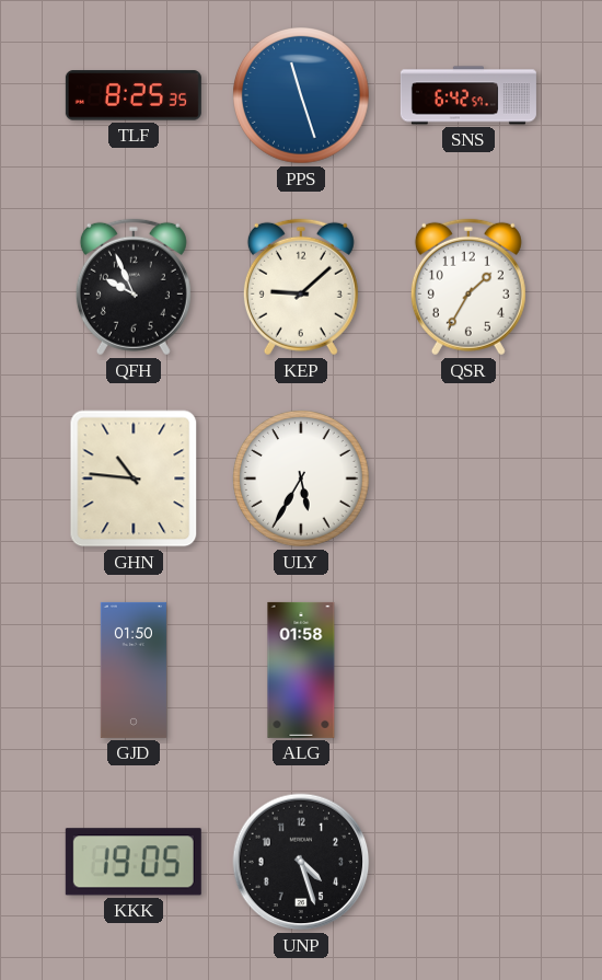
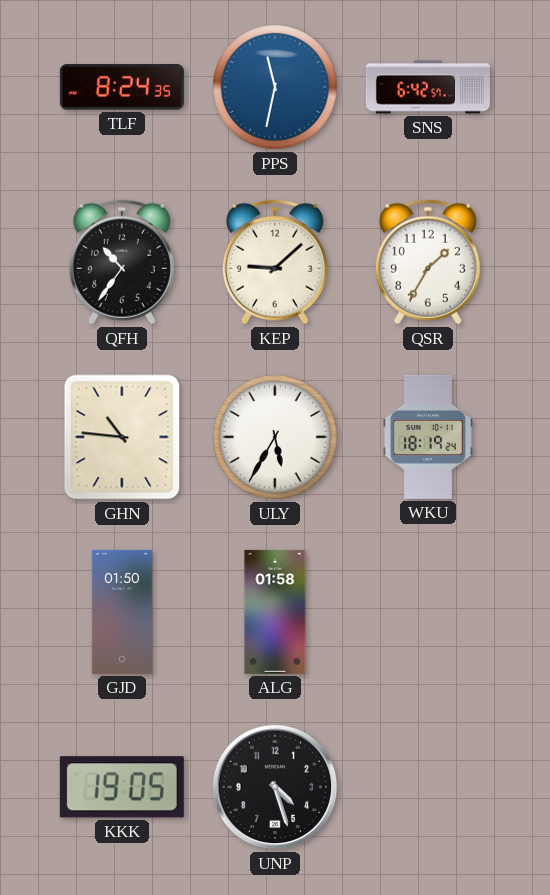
TLF: 8:25 -> 8:24 (122, 87)
PPS: 11:27 -> 11:32 (275, 87)
QFH: 9:56 -> 10:36 (122, 262)
WKU: none -> 18:19 (428, 437)
